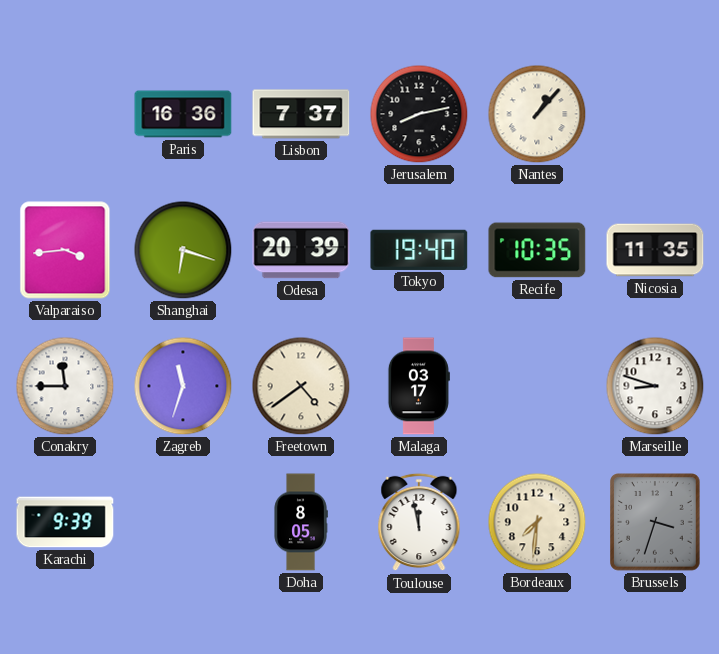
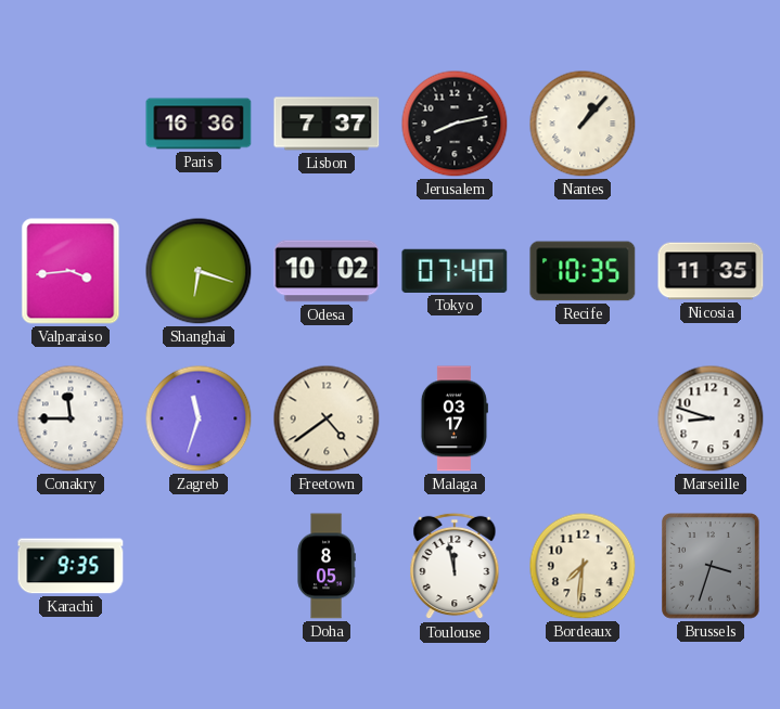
Odesa: 20:39 -> 10:02 (327, 271)
Tokyo: 19:40 -> 07:40 (455, 271)
Karachi: 9:39 -> 9:35 (71, 566)
